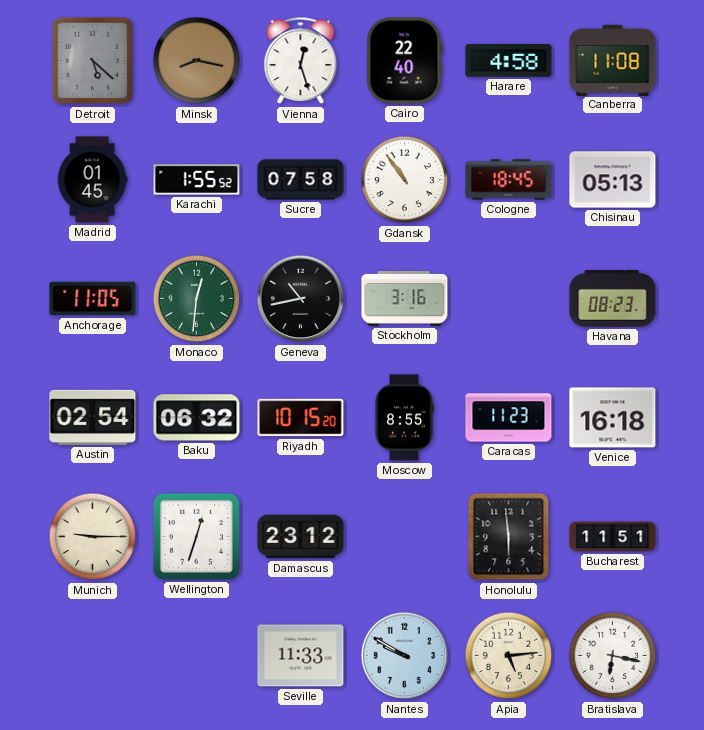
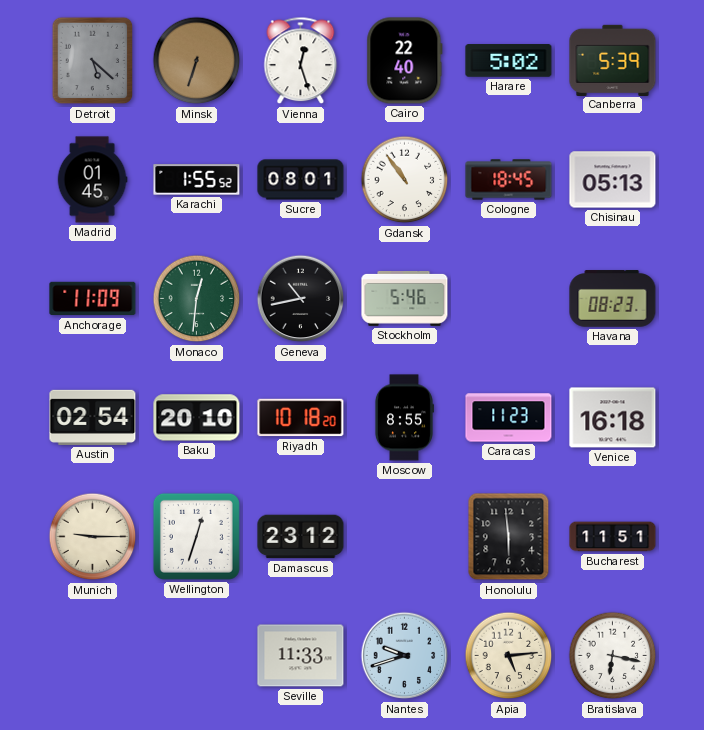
Minsk: 8:17 -> 6:33 (197, 61)
Harare: 4:58 -> 5:02 (509, 61)
Canberra: 11:08 -> 5:39 (613, 60)
Sucre: 07:58 -> 08:01 (301, 180)
Anchorage: 11:05 -> 11:09 (93, 299)
Stockholm: 3:16 -> 5:46 (405, 298)
Baku: 06:32 -> 20:10 (197, 418)
Riyadh: 10:15 -> 10:18 (301, 418)
Nantes: 9:50 -> 9:42 (405, 656)
